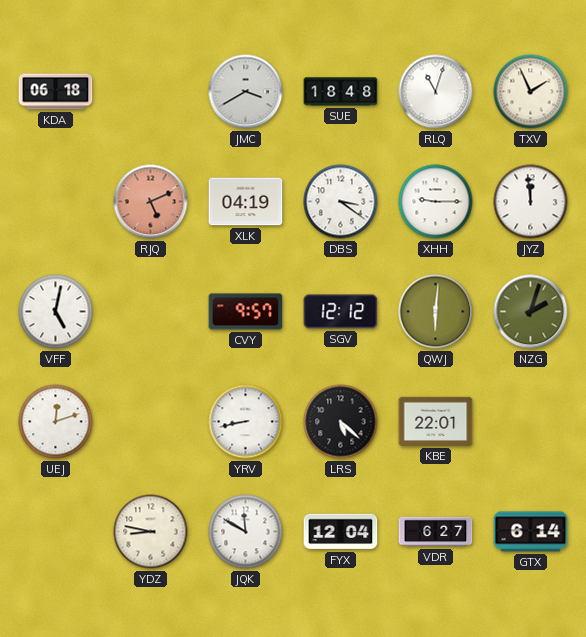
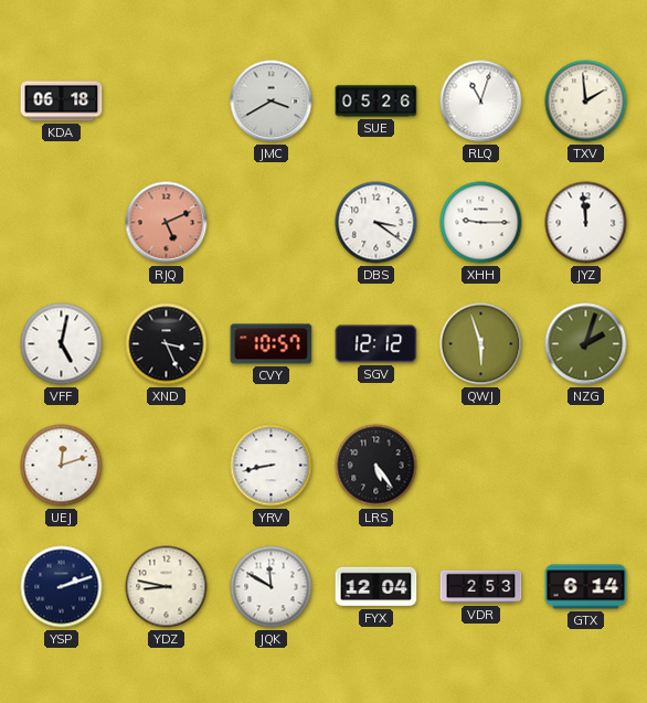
SUE: 18:48 -> 05:26 (376, 102)
TXV: 1:56 -> 1:59 (586, 102)
XLK: 04:19 -> none (246, 202)
XND: none -> 3:26 (167, 344)
CVY: 9:57 -> 10:57 (272, 344)
QWJ: 6:01 -> 5:57 (481, 344)
LRS: 5:22 -> 5:24 (376, 466)
KBE: 22:01 -> none (436, 421)
YSP: none -> 2:12 (62, 587)
VDR: 6:27 -> 2:53 (481, 587)
